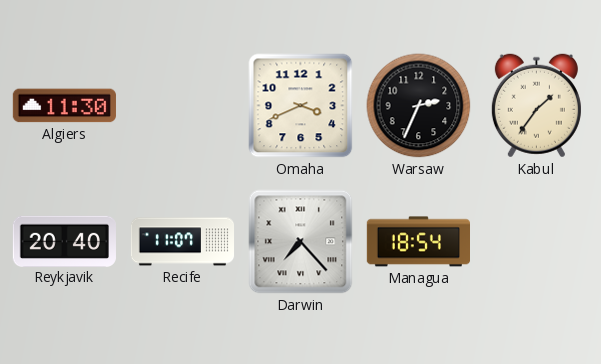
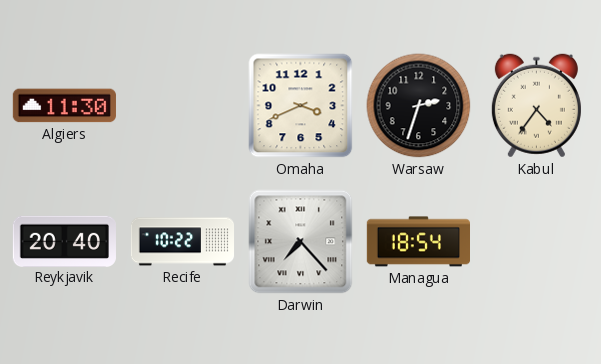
Warsaw: 2:34 -> 2:33 (419, 106)
Kabul: 1:36 -> 4:36 (536, 106)
Recife: 11:07 -> 10:22 (183, 242)
